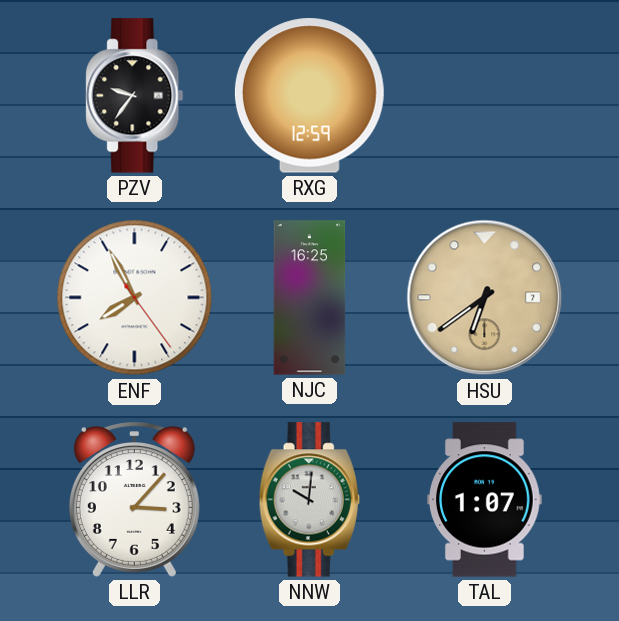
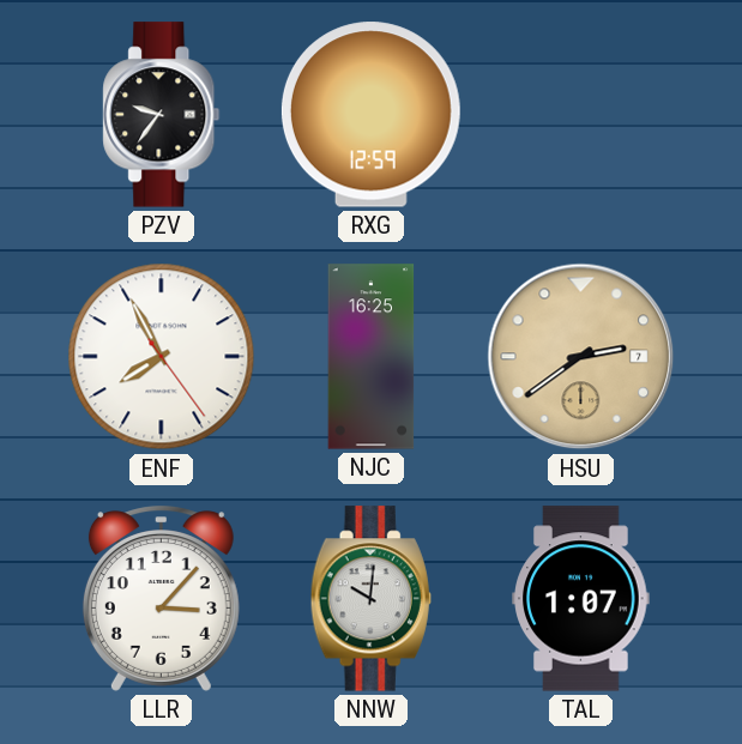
HSU: 6:39 -> 2:39 (581, 357)
